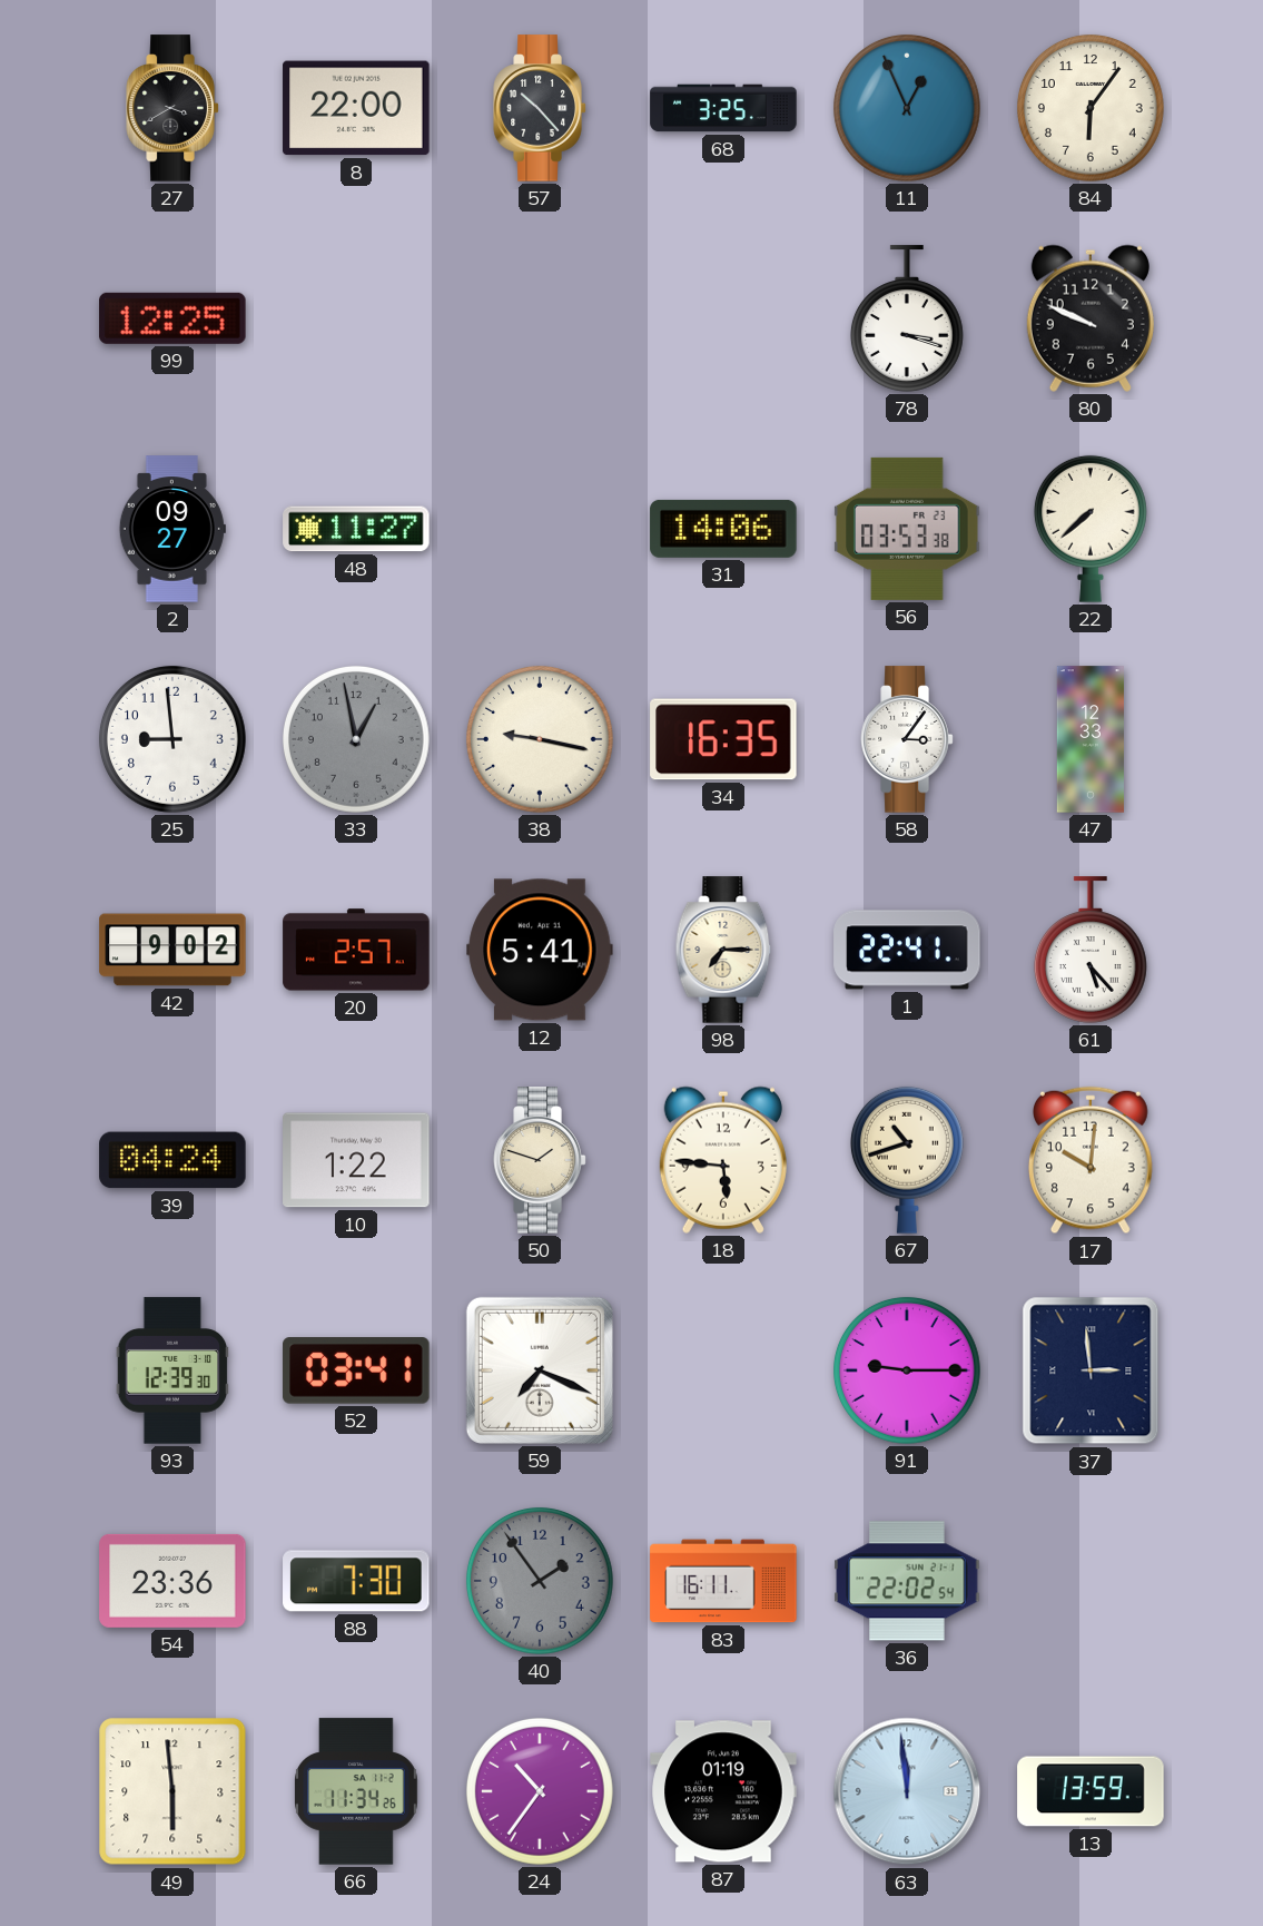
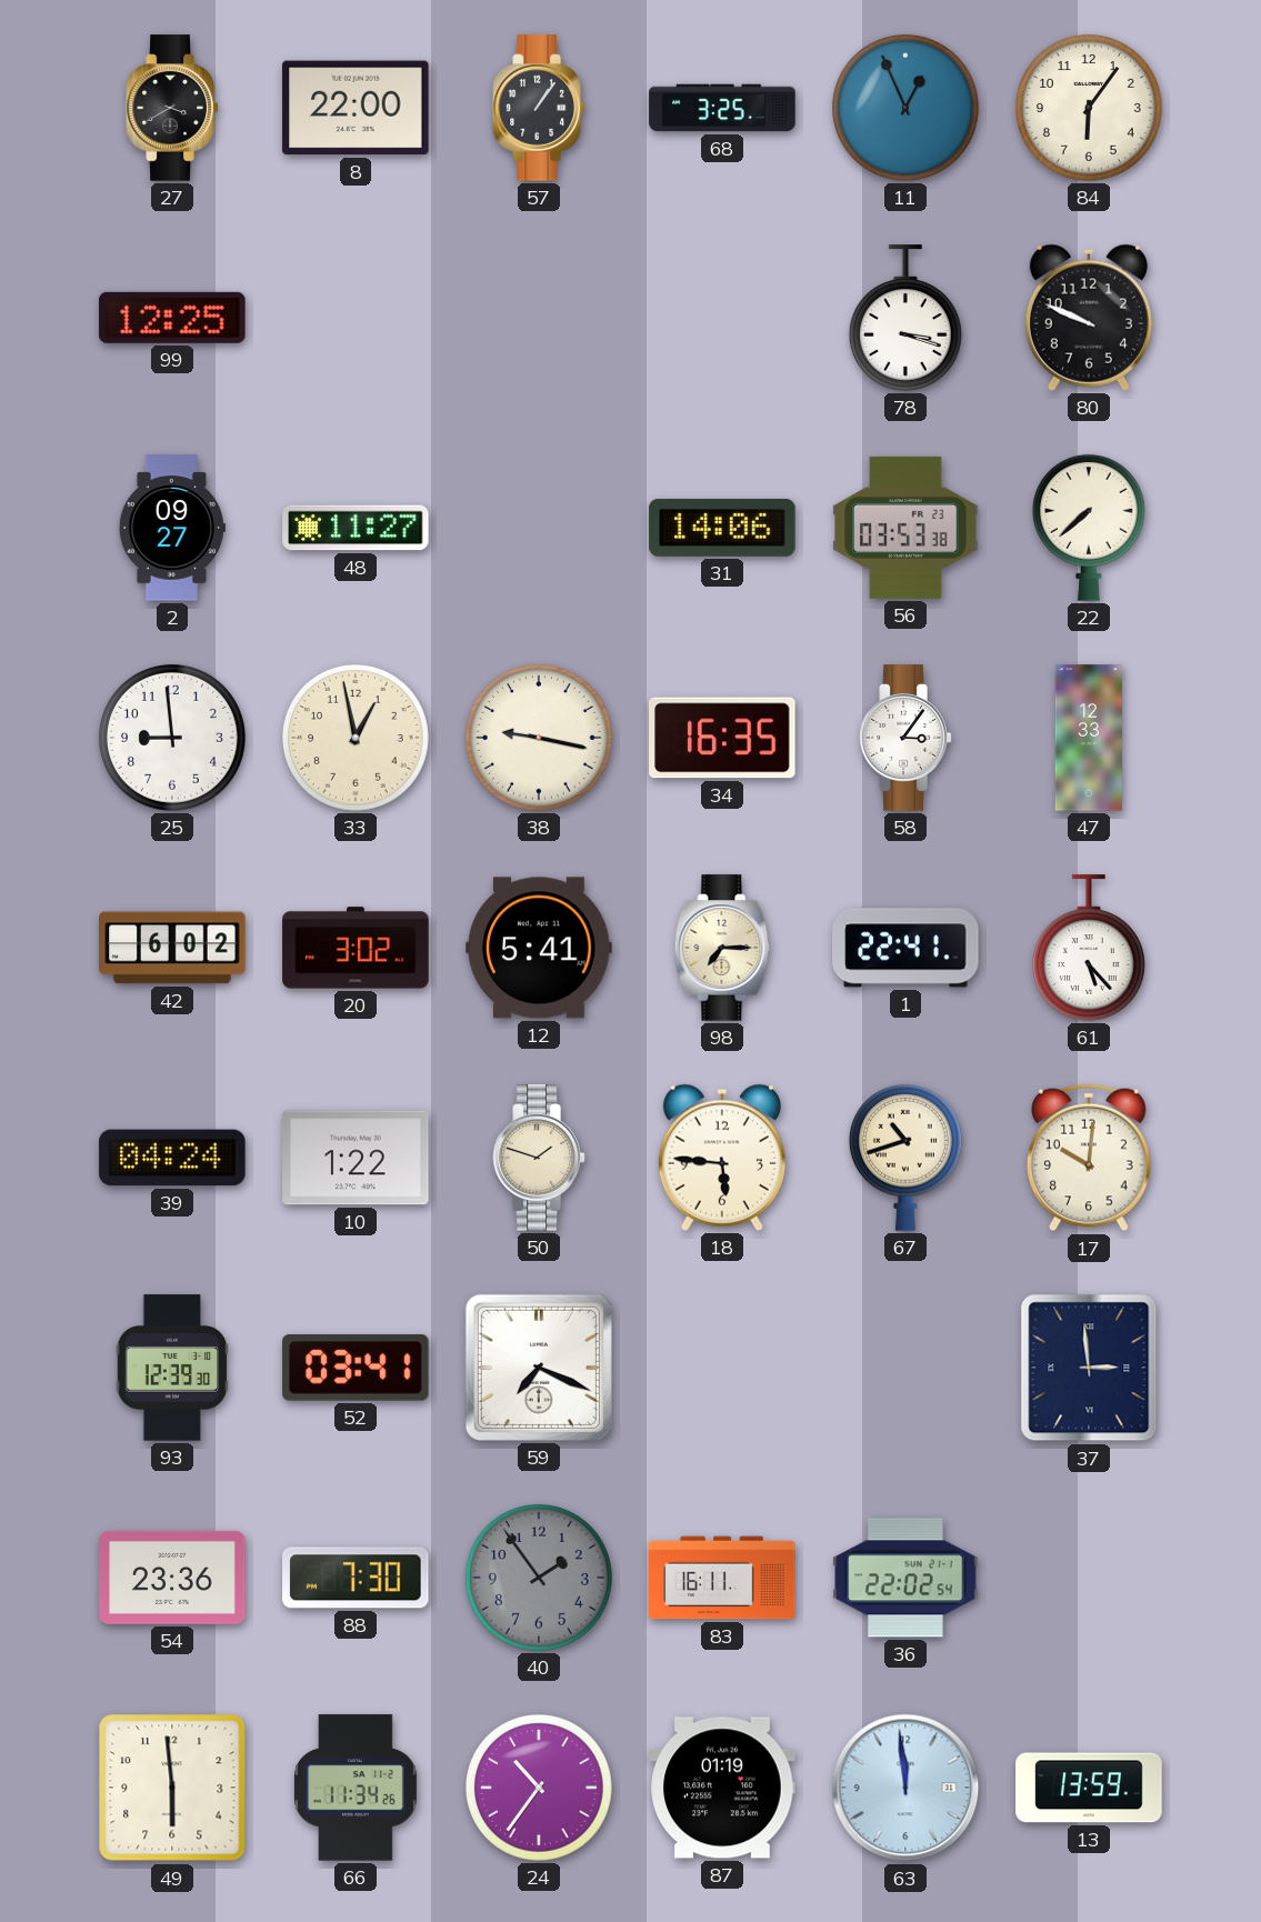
57: 10:23 -> 1:06 (539, 108)
33 dial: grey -> cream (356, 738)
42: 9:02 -> 6:02 (172, 948)
20: 2:57 -> 3:02 (356, 948)
91: 9:15 -> none (907, 1370)
